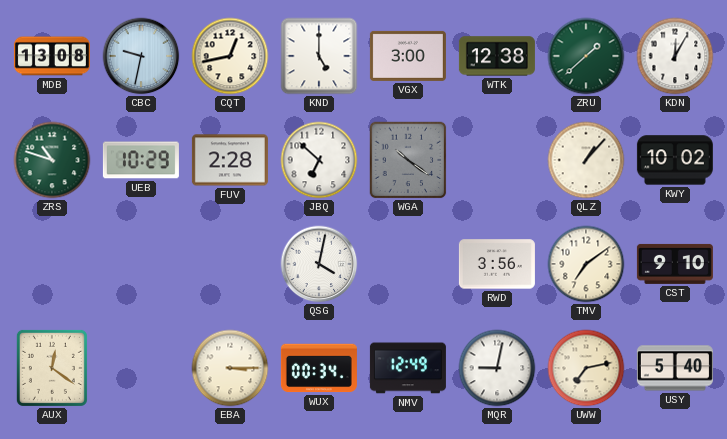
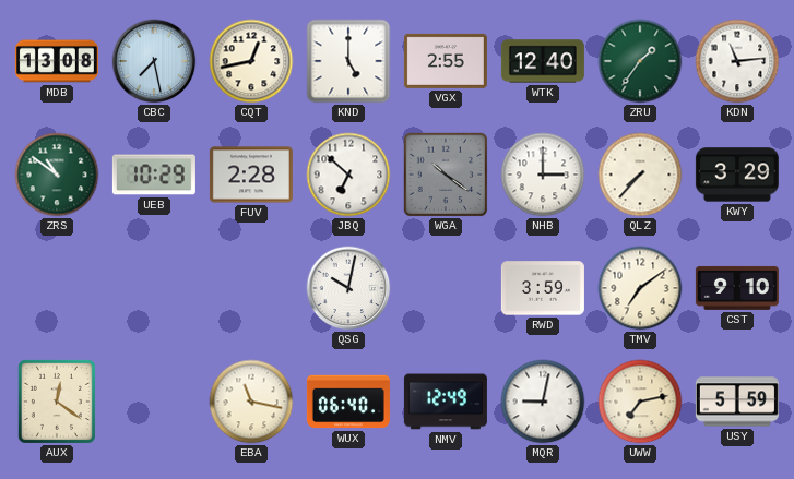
CBC: 9:32 -> 7:28 (154, 61)
VGX: 3:00 -> 2:55 (446, 61)
WTK: 12:38 -> 12:40 (543, 61)
ZRU: 1:38 -> 1:36 (640, 61)
KDN: 12:05 -> 11:14 (737, 61)
ZRS: 10:48 -> 10:51 (57, 175)
NHB: none -> 3:00 (543, 175)
QLZ: 1:07 -> 7:37 (640, 175)
KWY: 10:02 -> 3:29 (737, 175)
QSG: 4:02 -> 10:02 (348, 288)
RWD: 3:56 -> 3:59 (543, 288)
EBA: 3:15 -> 11:17 (251, 402)
WUX: 00:34 -> 06:40 (348, 402)
USY: 5:40 -> 5:59 (737, 402)
